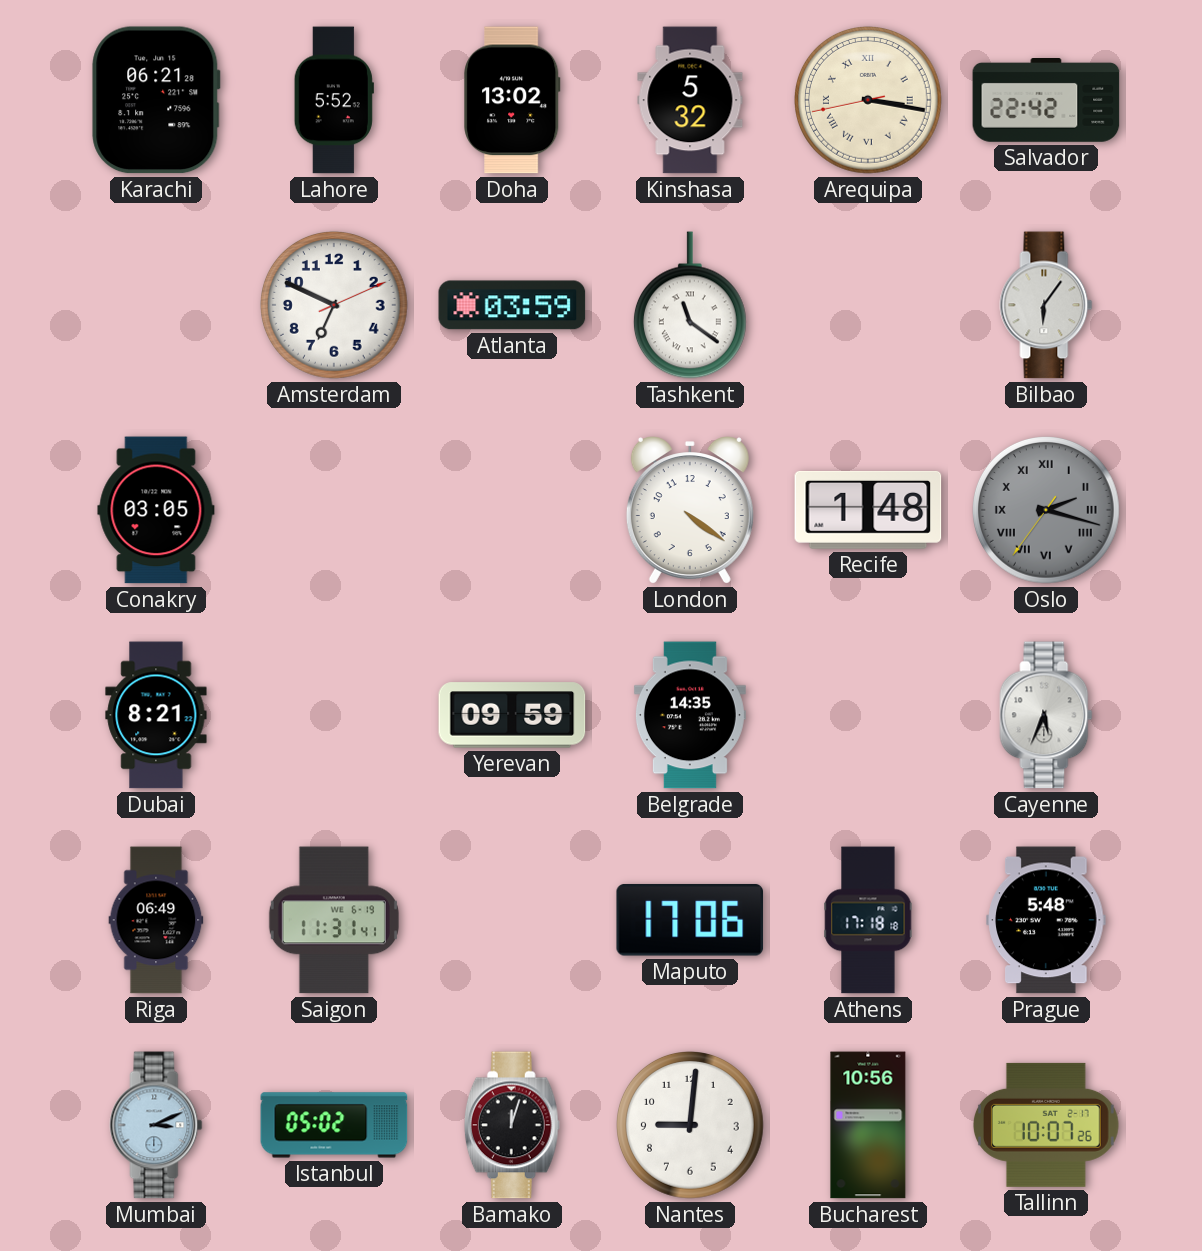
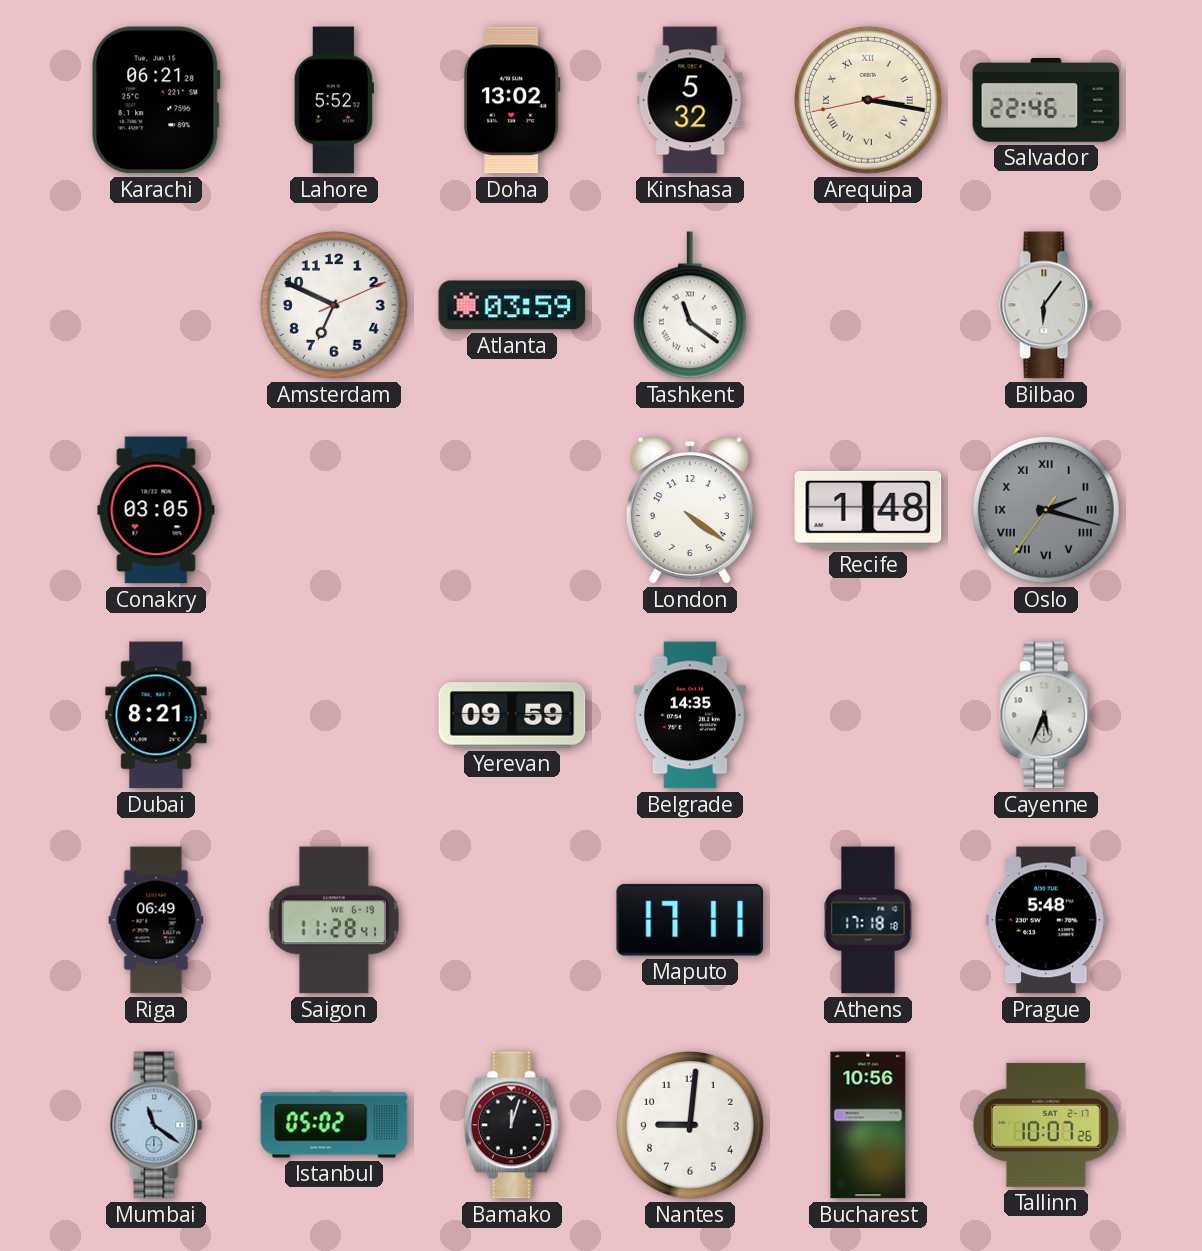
Salvador: 22:42 -> 22:46 (1046, 101)
Saigon: 11:31 -> 11:28 (334, 920)
Maputo: 17:06 -> 17:11 (690, 920)
Mumbai: 3:11 -> 11:21 (156, 1125)
